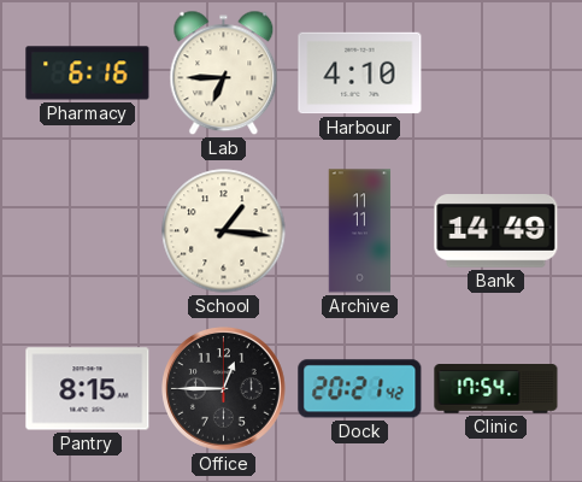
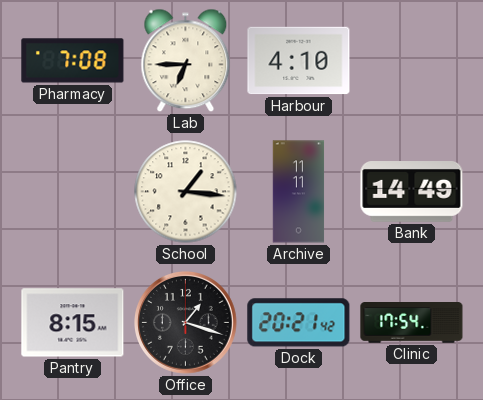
Pharmacy: 6:16 -> 7:08 (73, 61)
Office: 12:45 -> 1:18 (186, 323)
